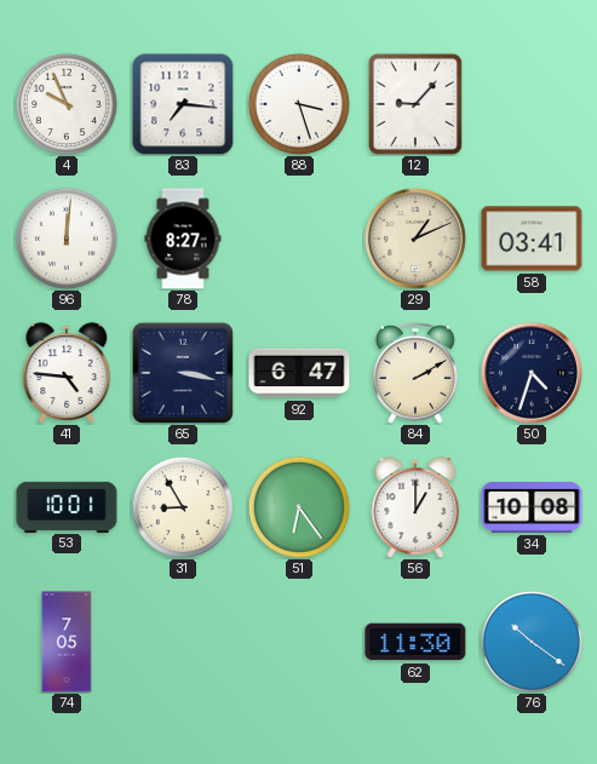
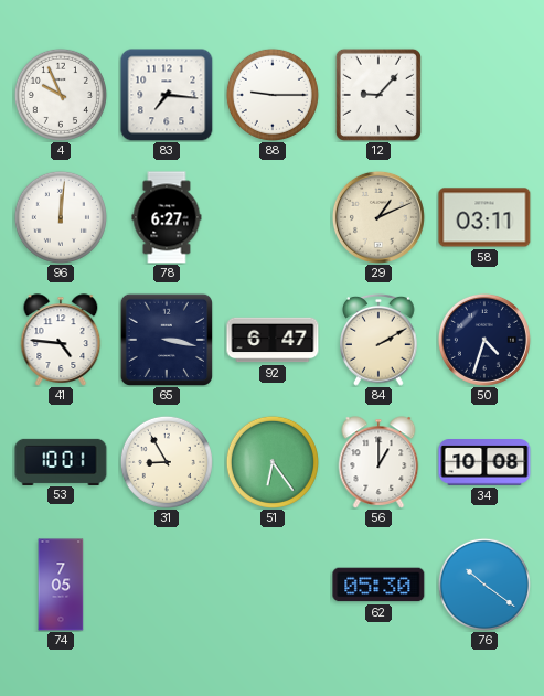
88: 3:27 -> 9:15 (273, 95)
78: 8:27 -> 6:27 (167, 217)
58: 03:41 -> 03:11 (484, 217)
62: 11:30 -> 05:30 (378, 585)
